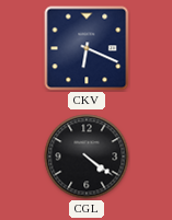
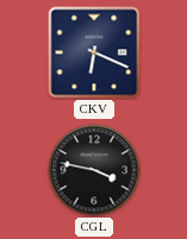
CGL: 4:21 -> 3:47 (94, 170)
